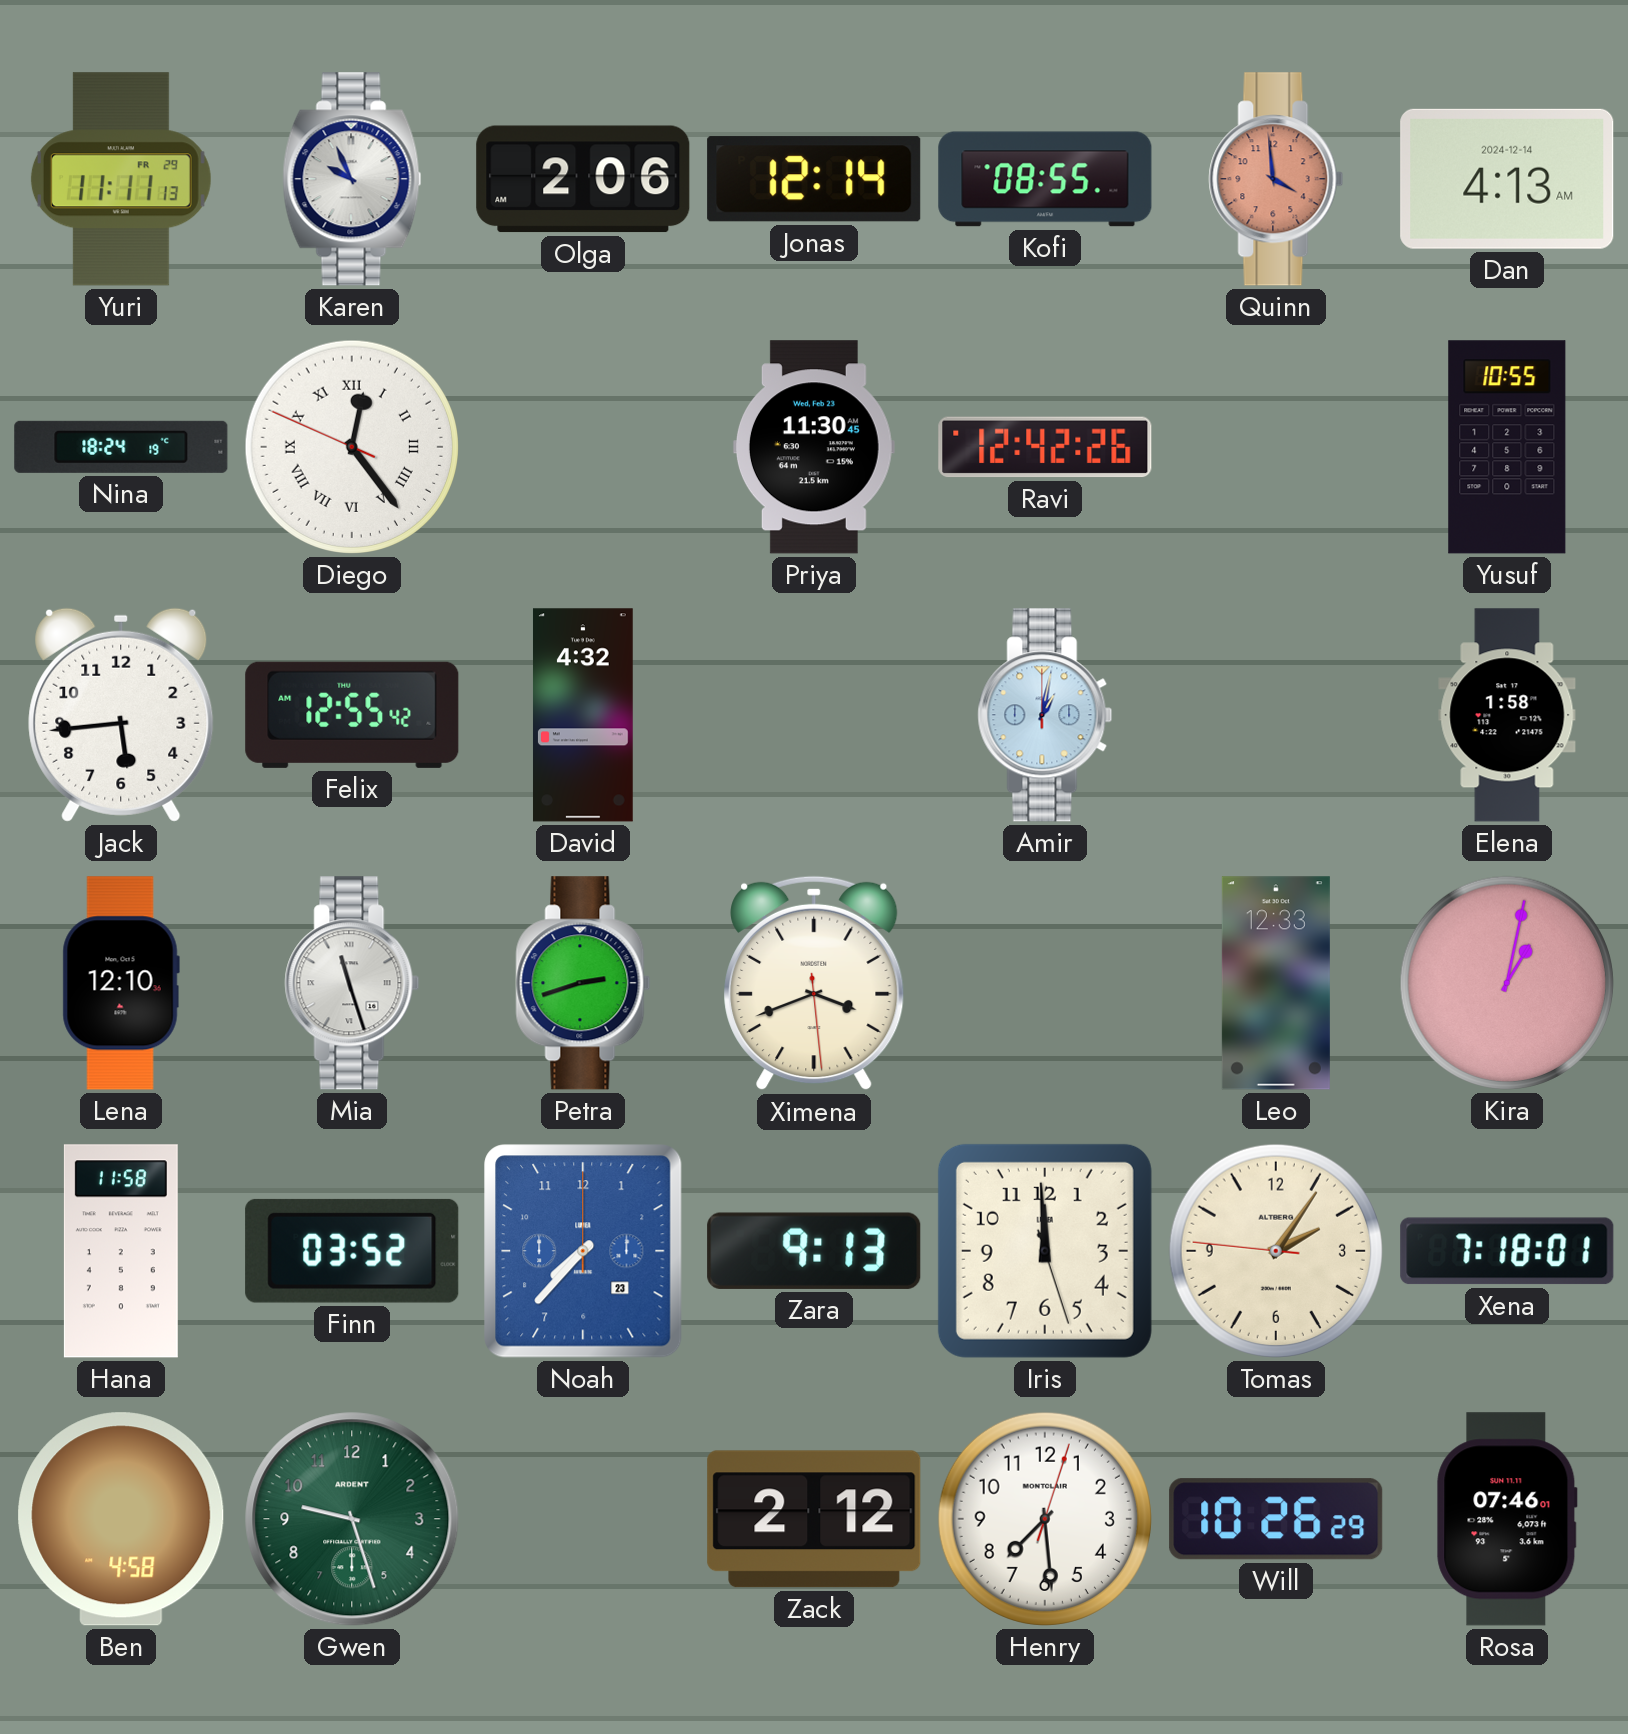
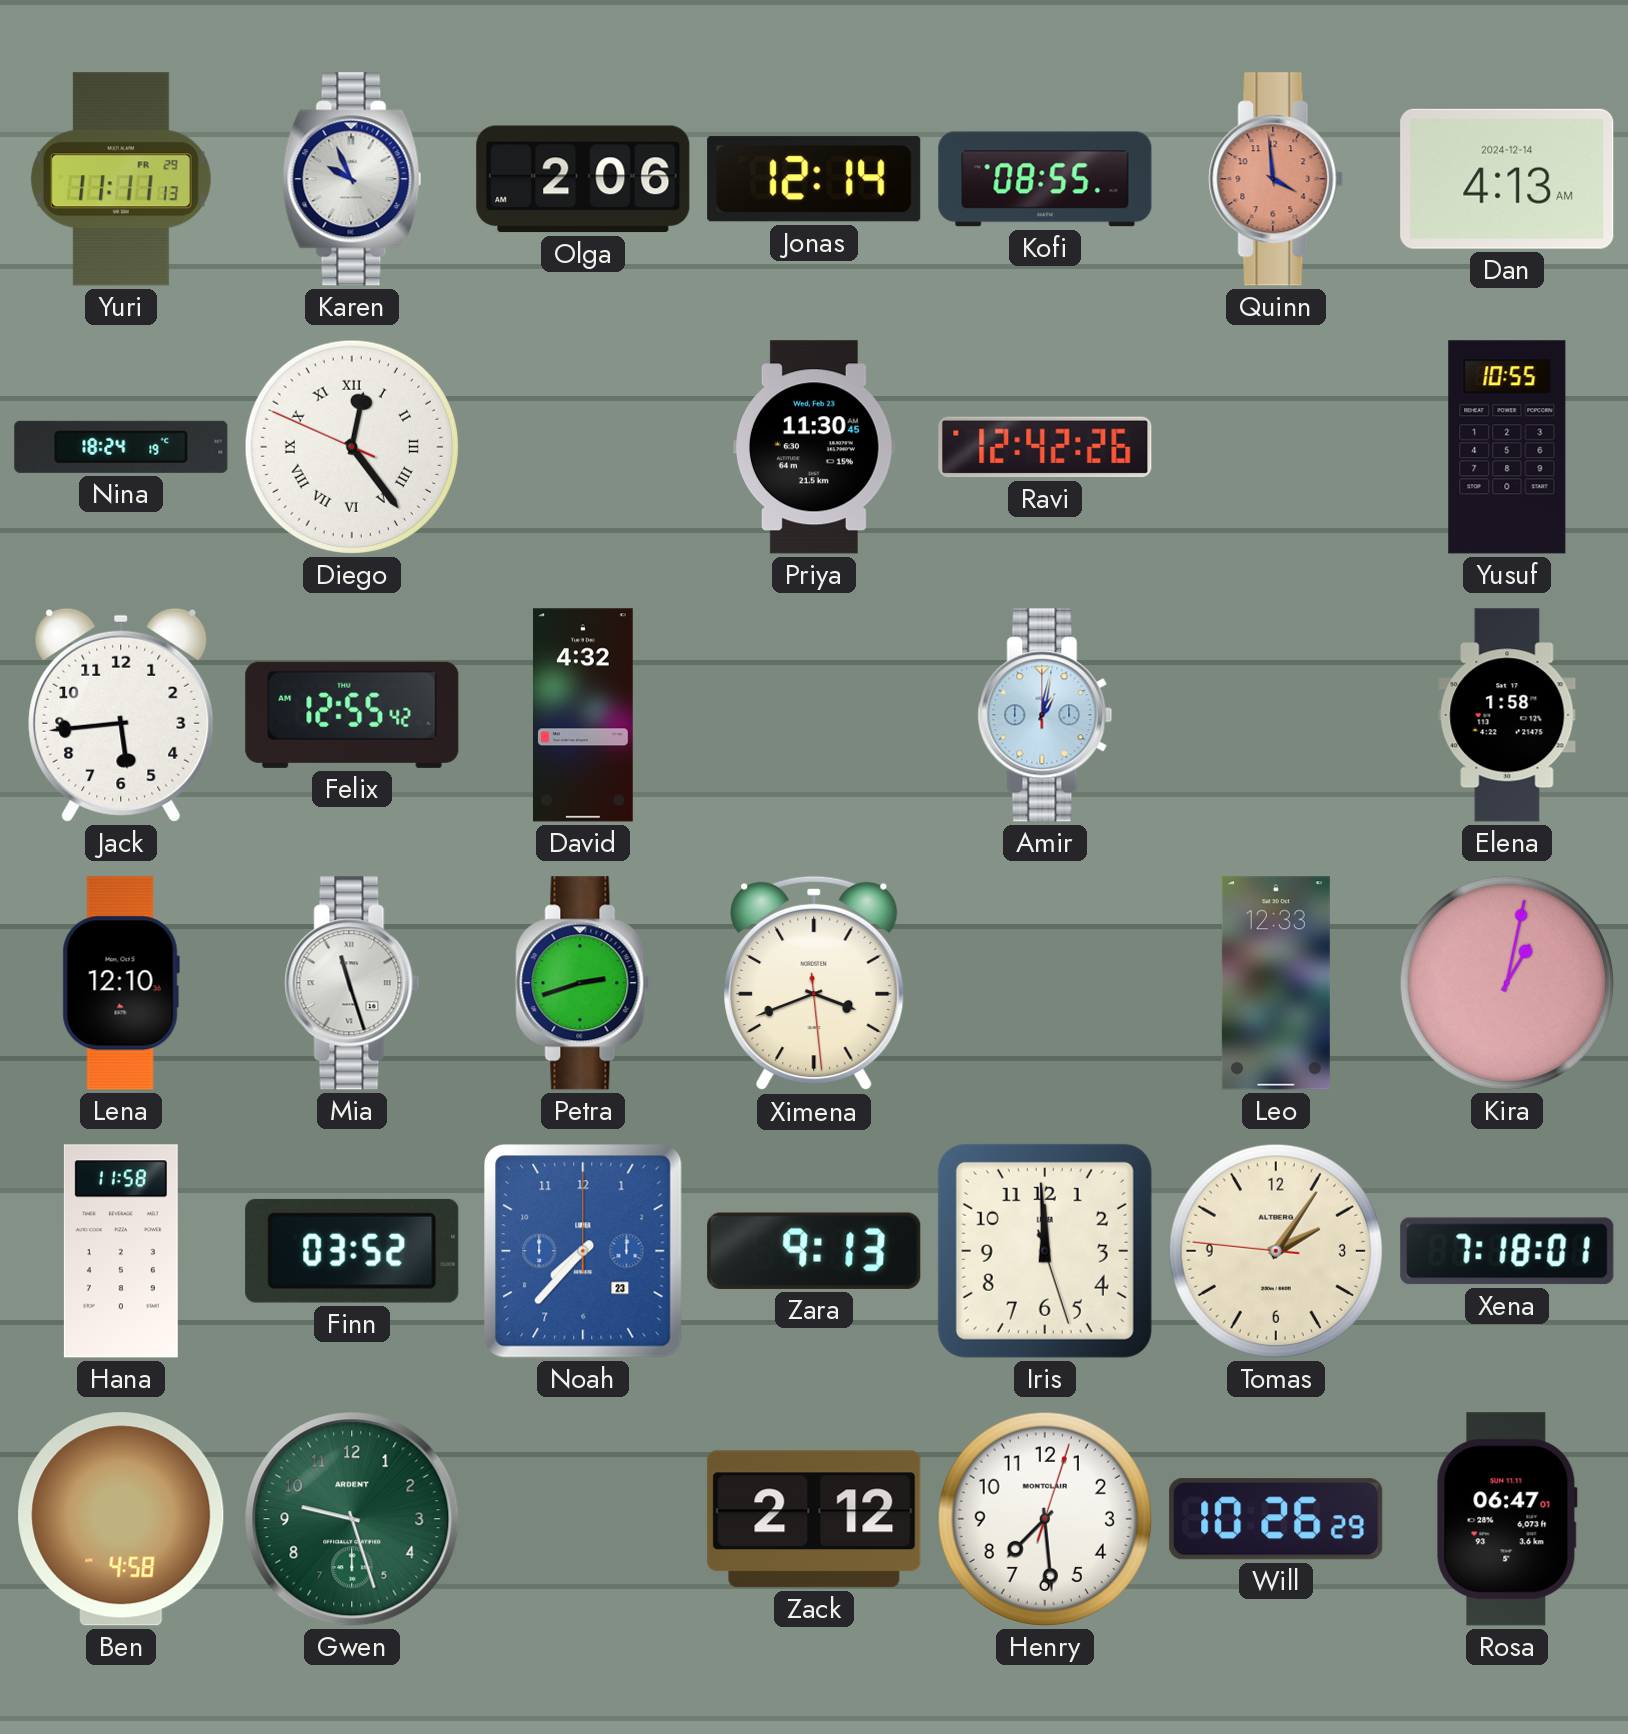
Rosa: 07:46 -> 06:47 (1507, 1519)
